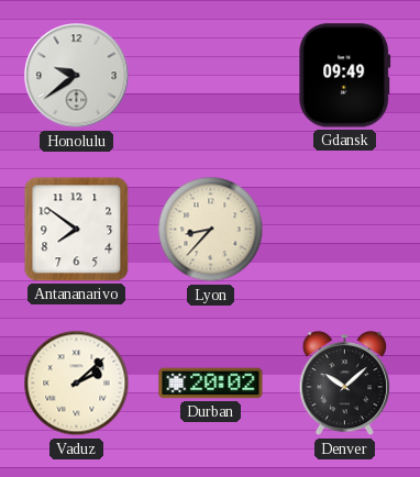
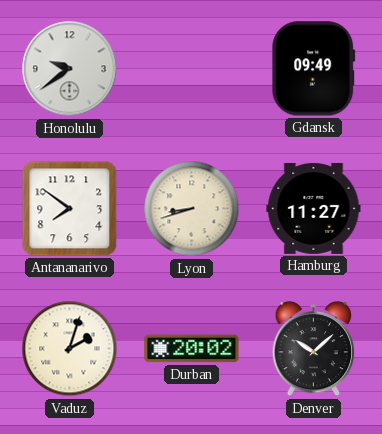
Lyon: 8:37 -> 8:42 (192, 209)
Hamburg: none -> 11:27 (314, 208)
Vaduz: 2:08 -> 2:03 (70, 349)
